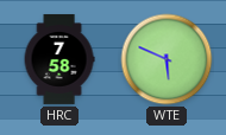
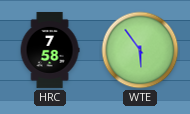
WTE: 5:49 -> 5:54 (140, 50)
